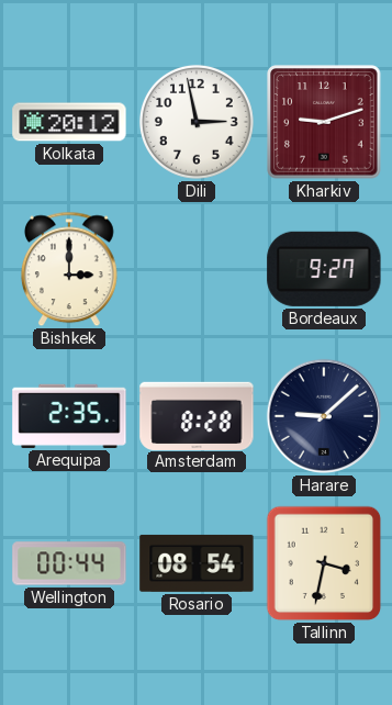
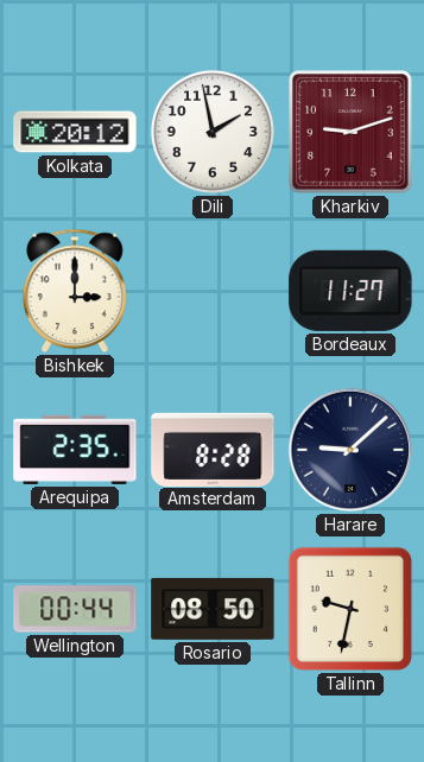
Dili: 2:58 -> 1:58 (213, 132)
Bordeaux: 9:27 -> 11:27 (350, 291)
Rosario: 08:54 -> 08:50 (213, 609)
Tallinn: 3:32 -> 9:32 (350, 609)
